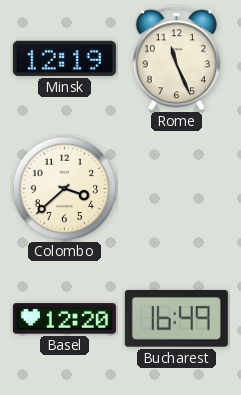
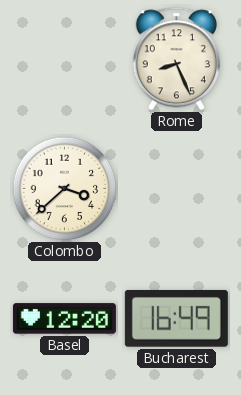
Minsk: 12:19 -> none (64, 58)
Rome: 11:26 -> 8:26 (176, 59)
